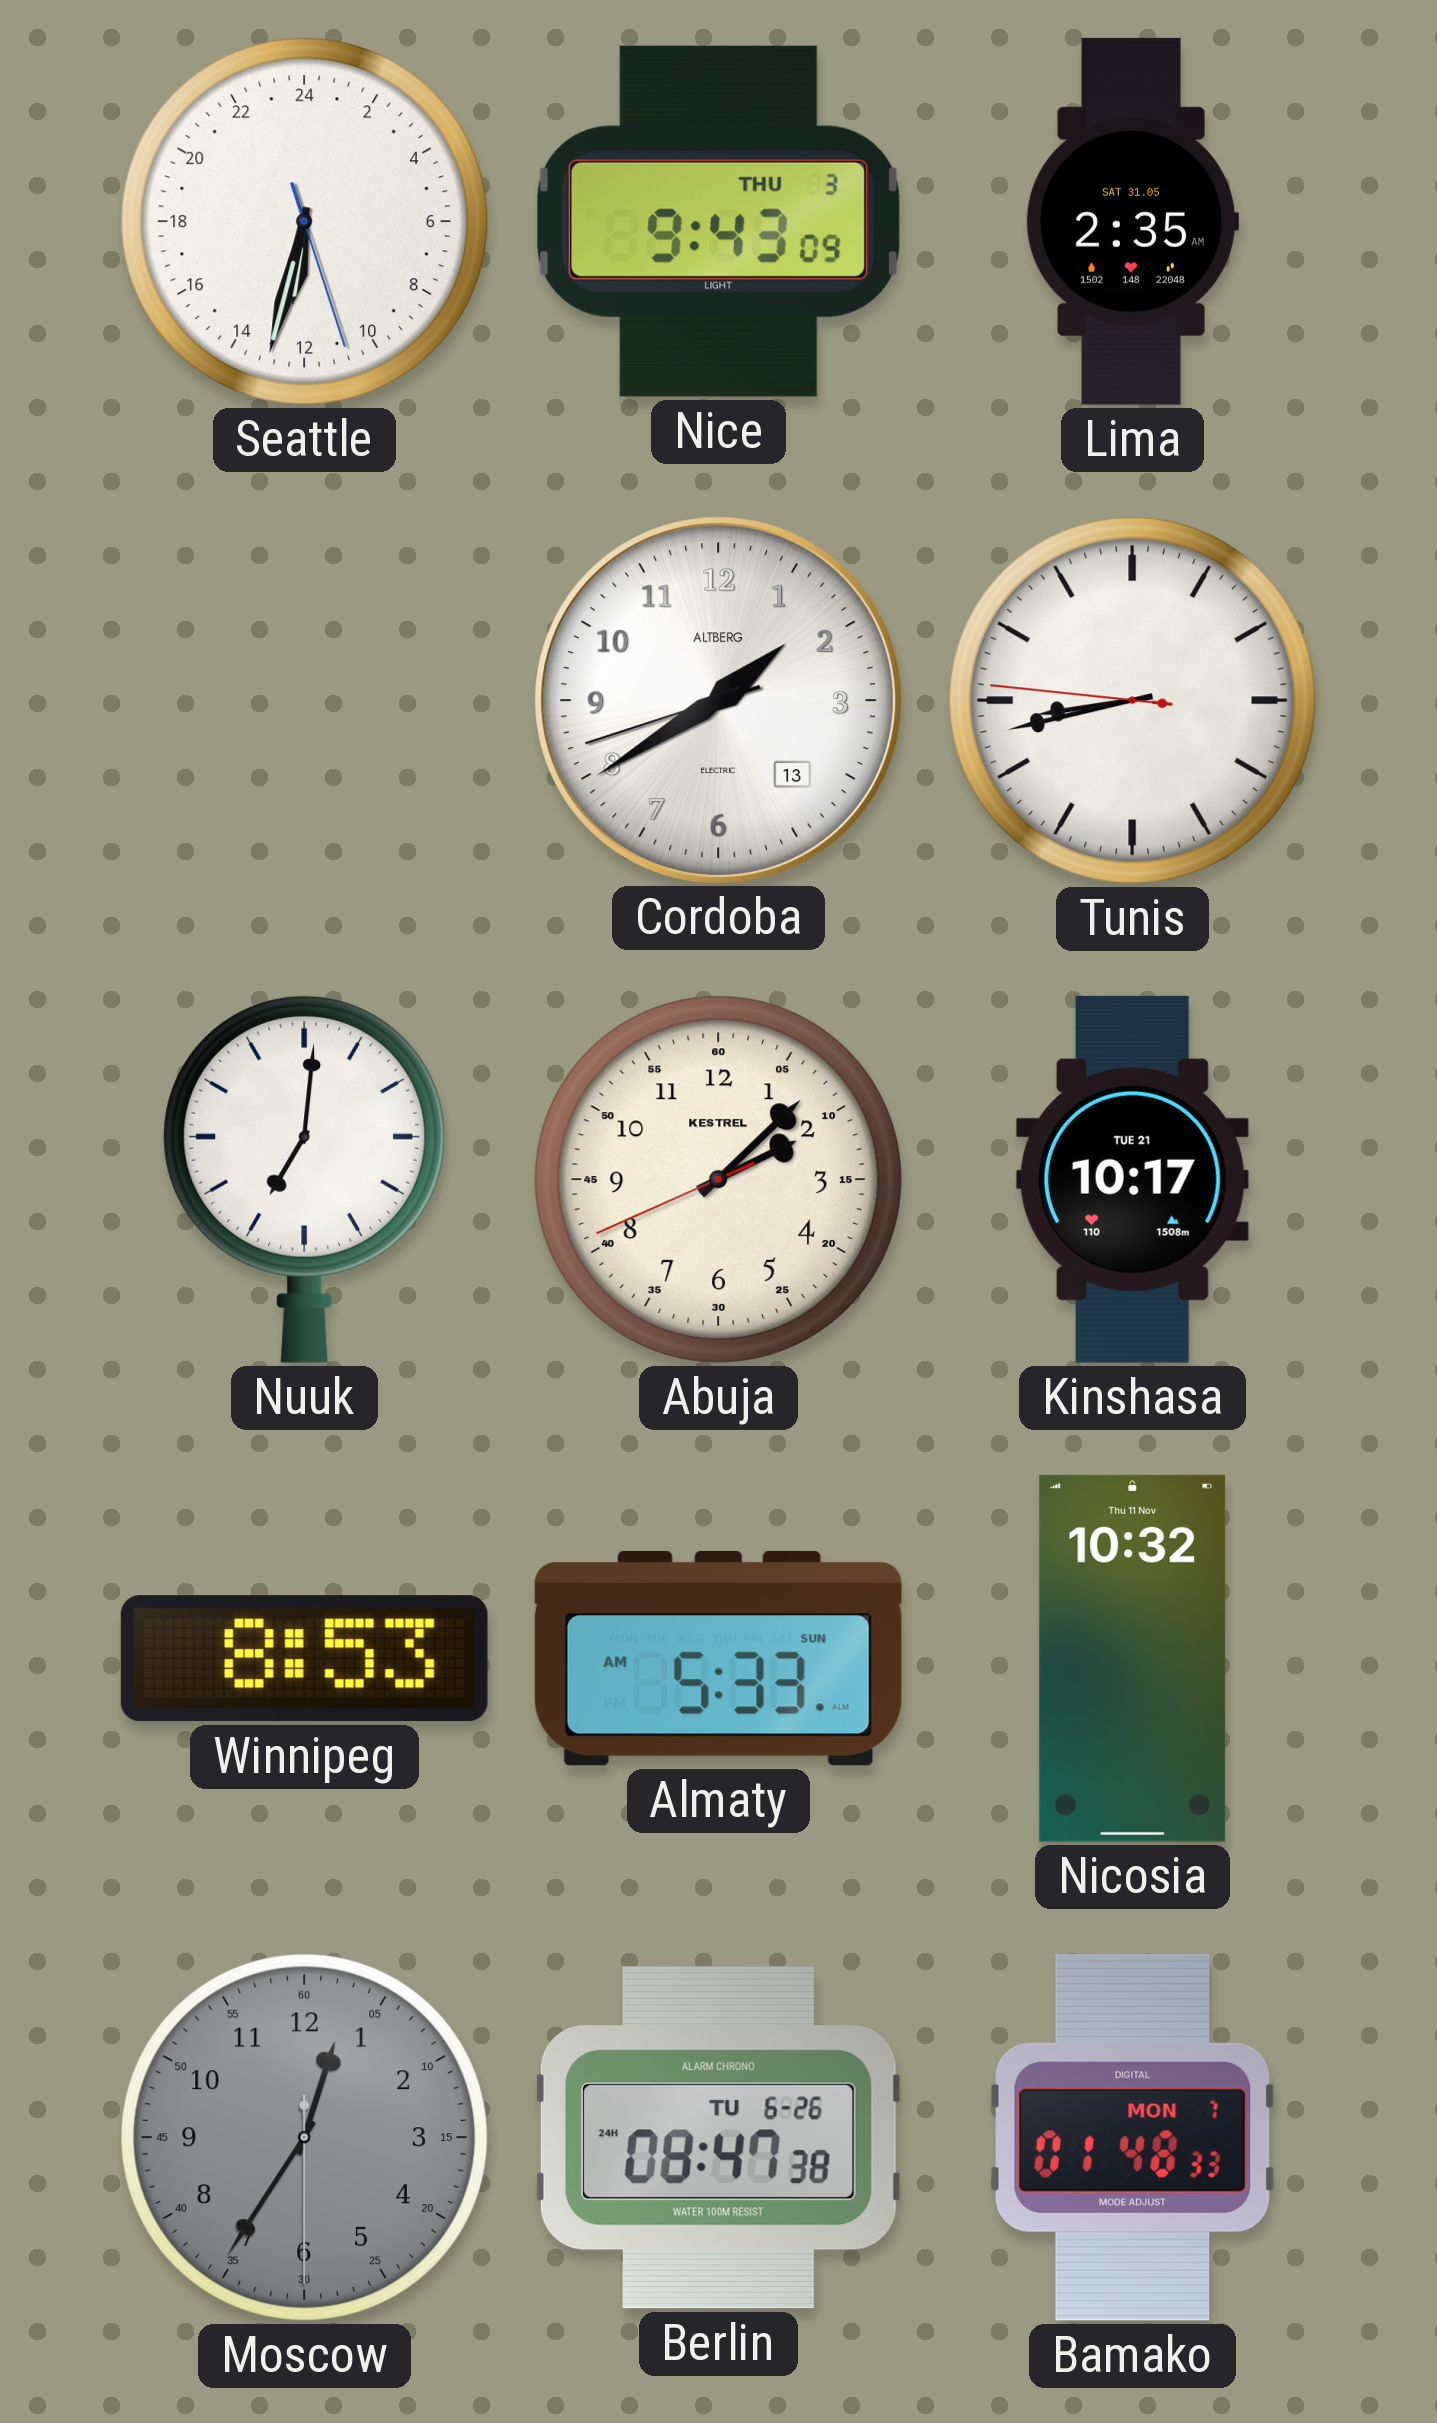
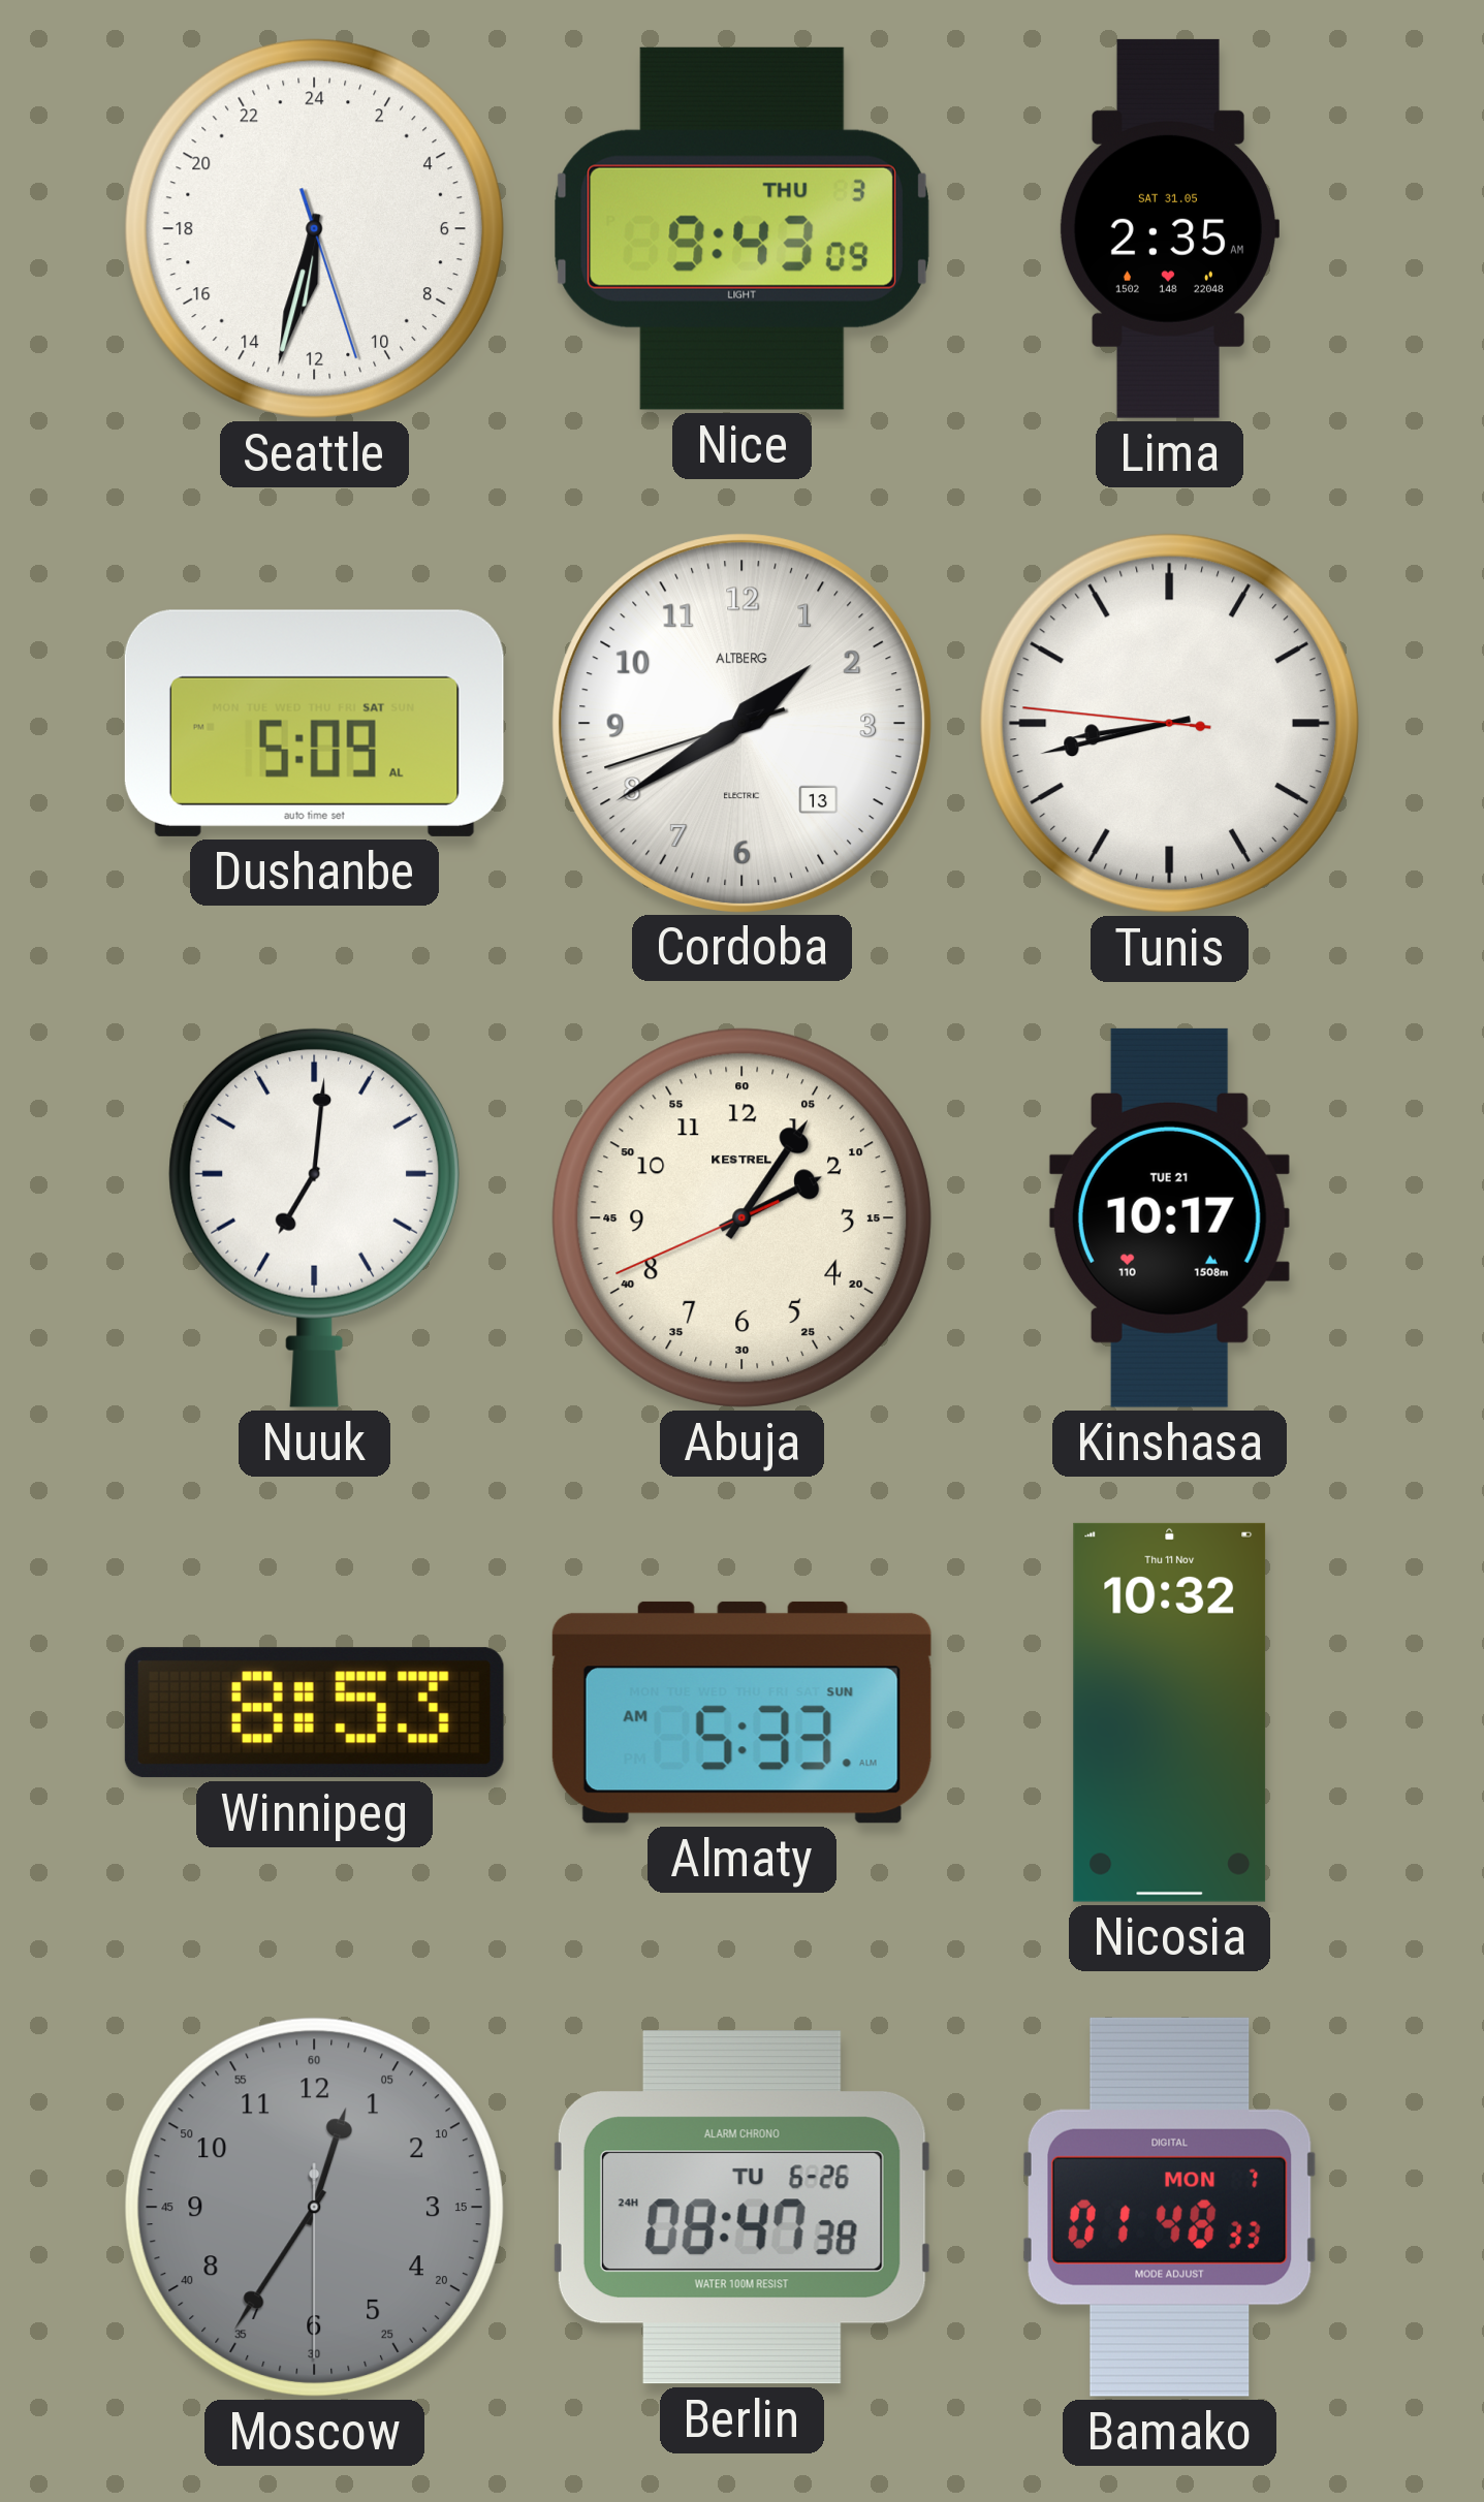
Dushanbe: none -> 5:09 (314, 723)
Abuja: 2:07 -> 2:05 (741, 1217)
